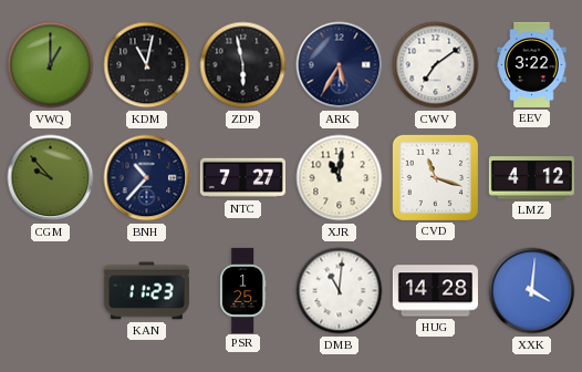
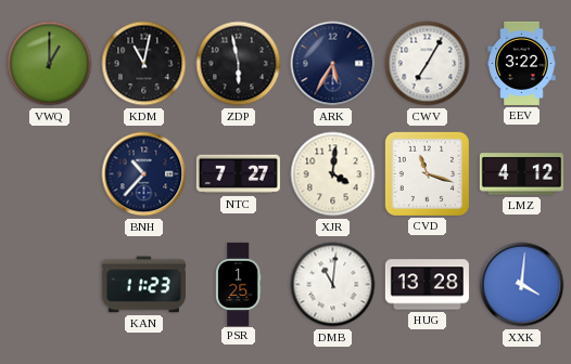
CWV: 7:09 -> 7:05 (428, 64)
CGM: 9:53 -> none (51, 178)
XJR: 11:01 -> 4:01 (333, 174)
HUG: 14:28 -> 13:28 (427, 285)
